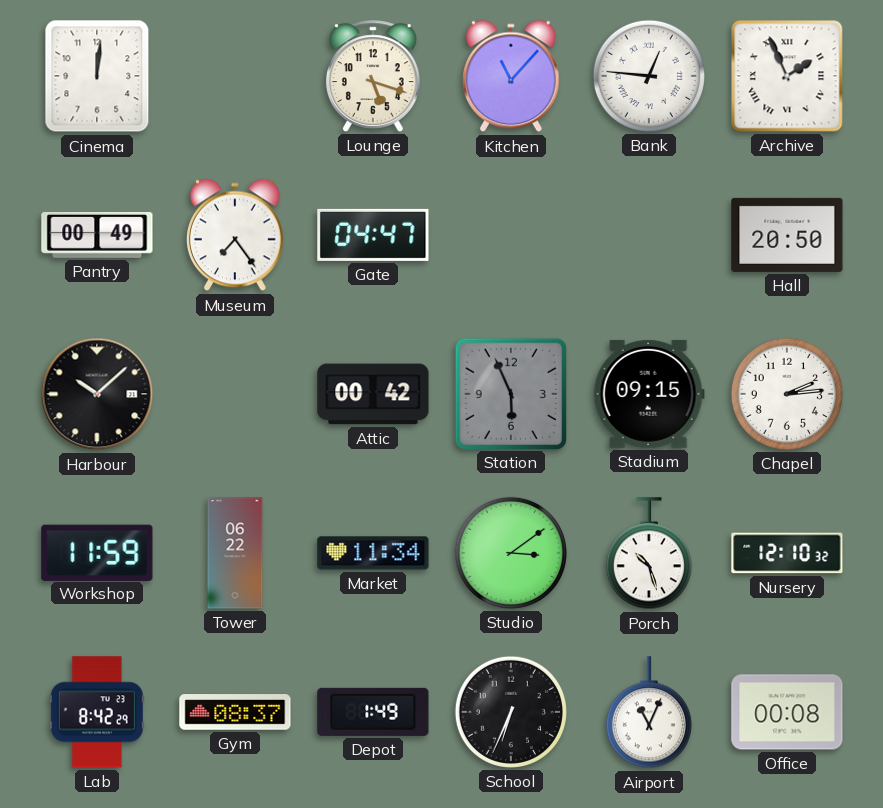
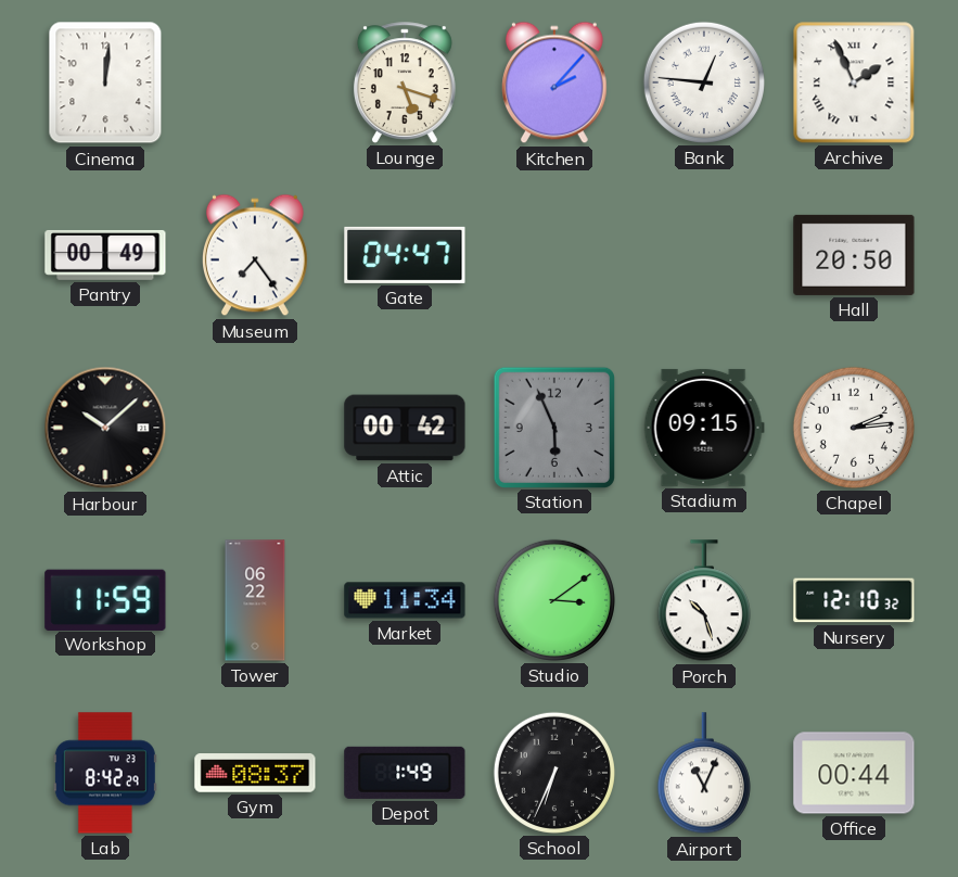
Kitchen: 11:07 -> 2:07 (554, 82)
Office: 00:08 -> 00:44 (854, 773)
